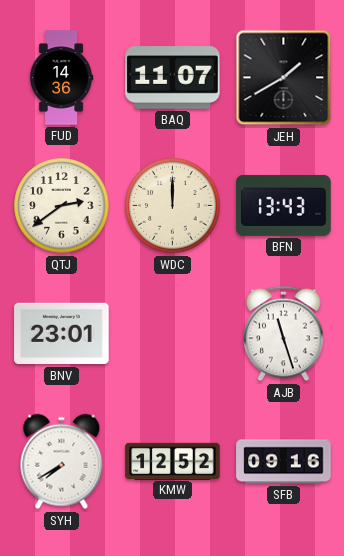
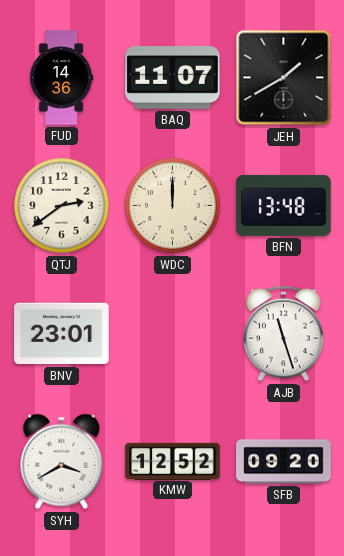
BFN: 13:43 -> 13:48 (284, 205)
SYH: 7:40 -> 3:40 (62, 462)
SFB: 09:16 -> 09:20 (284, 462)
